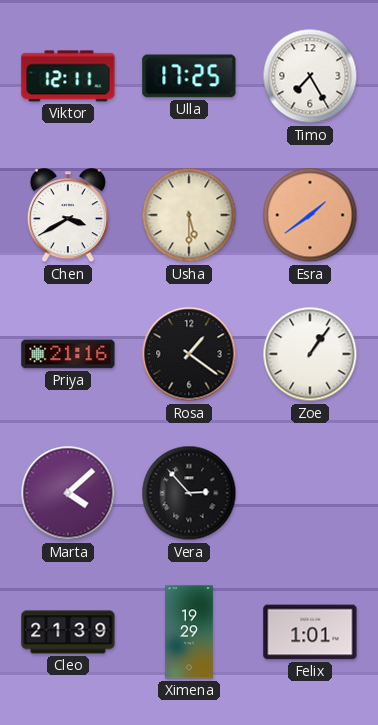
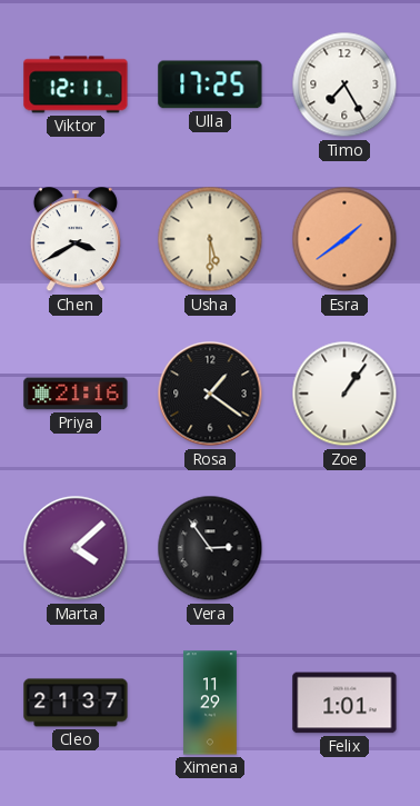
Vera: 2:53 -> 2:54 (210, 548)
Cleo: 21:39 -> 21:37 (76, 703)
Ximena: 19:29 -> 11:29 (211, 703)
